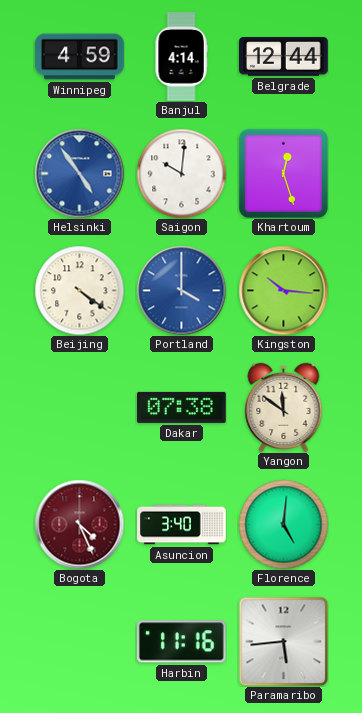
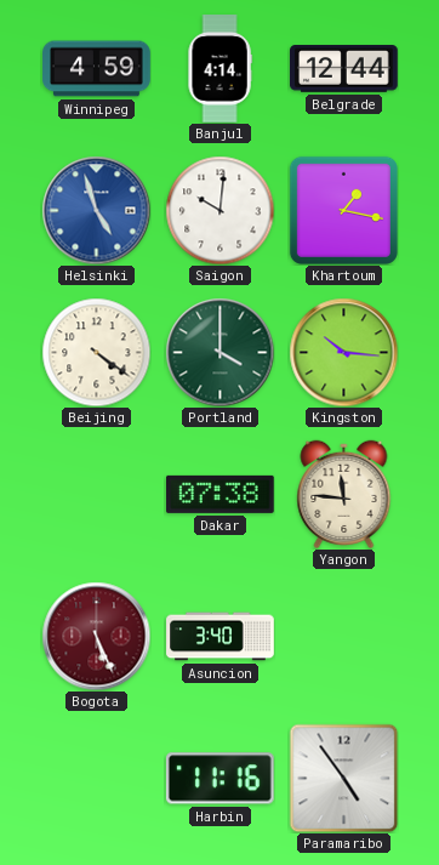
Helsinki: 4:54 -> 4:57 (96, 210)
Khartoum: 12:27 -> 1:17 (343, 210)
Portland dial: blue -> green (219, 352)
Yangon: 11:51 -> 11:46 (344, 494)
Bogota: 4:26 -> 5:26 (96, 636)
Florence: 5:01 -> none (283, 524)
Paramaribo: 5:44 -> 4:54 (343, 778)
